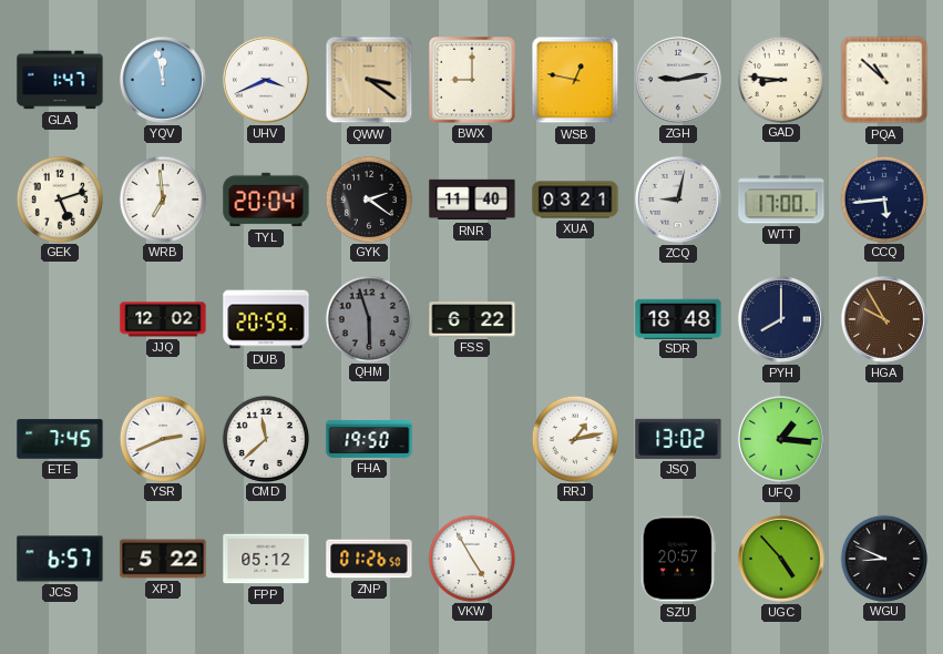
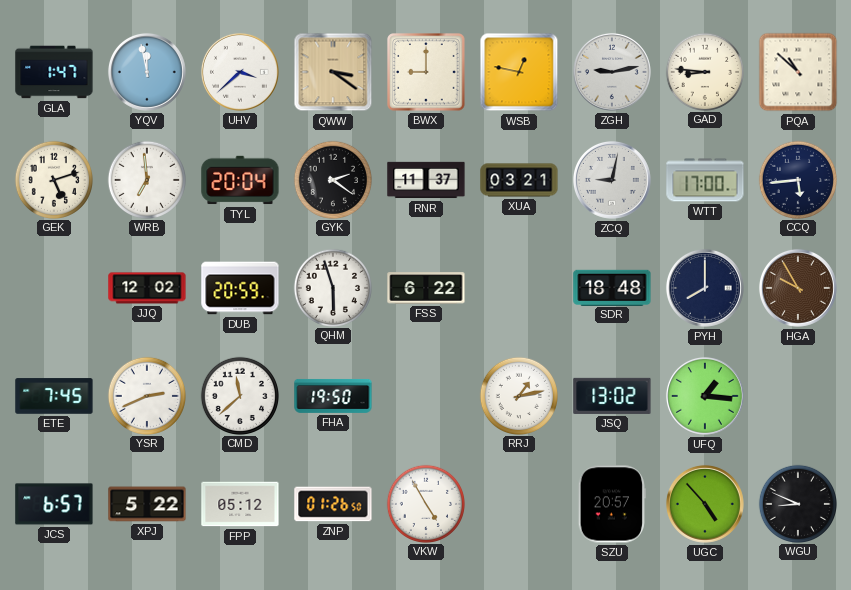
UHV: 3:41 -> 3:38 (240, 72)
RNR: 11:40 -> 11:37 (426, 180)
QHM dial: grey -> white (332, 287)
